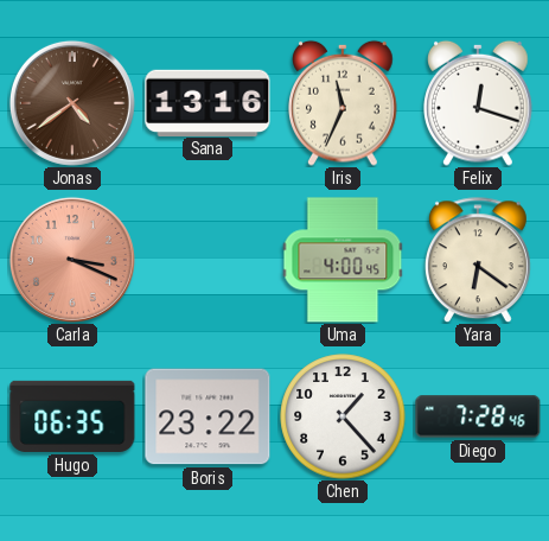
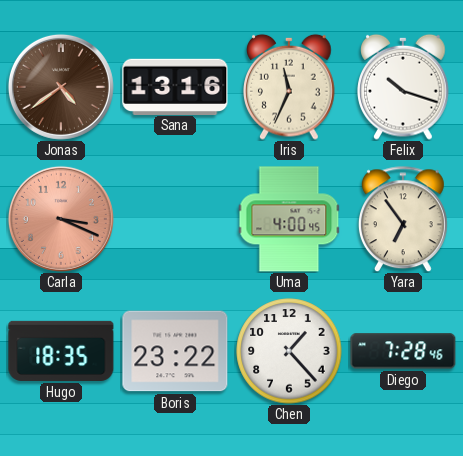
Felix: 12:18 -> 10:18 (403, 87)
Yara: 6:21 -> 6:54 (403, 219)
Hugo: 06:35 -> 18:35 (61, 351)
